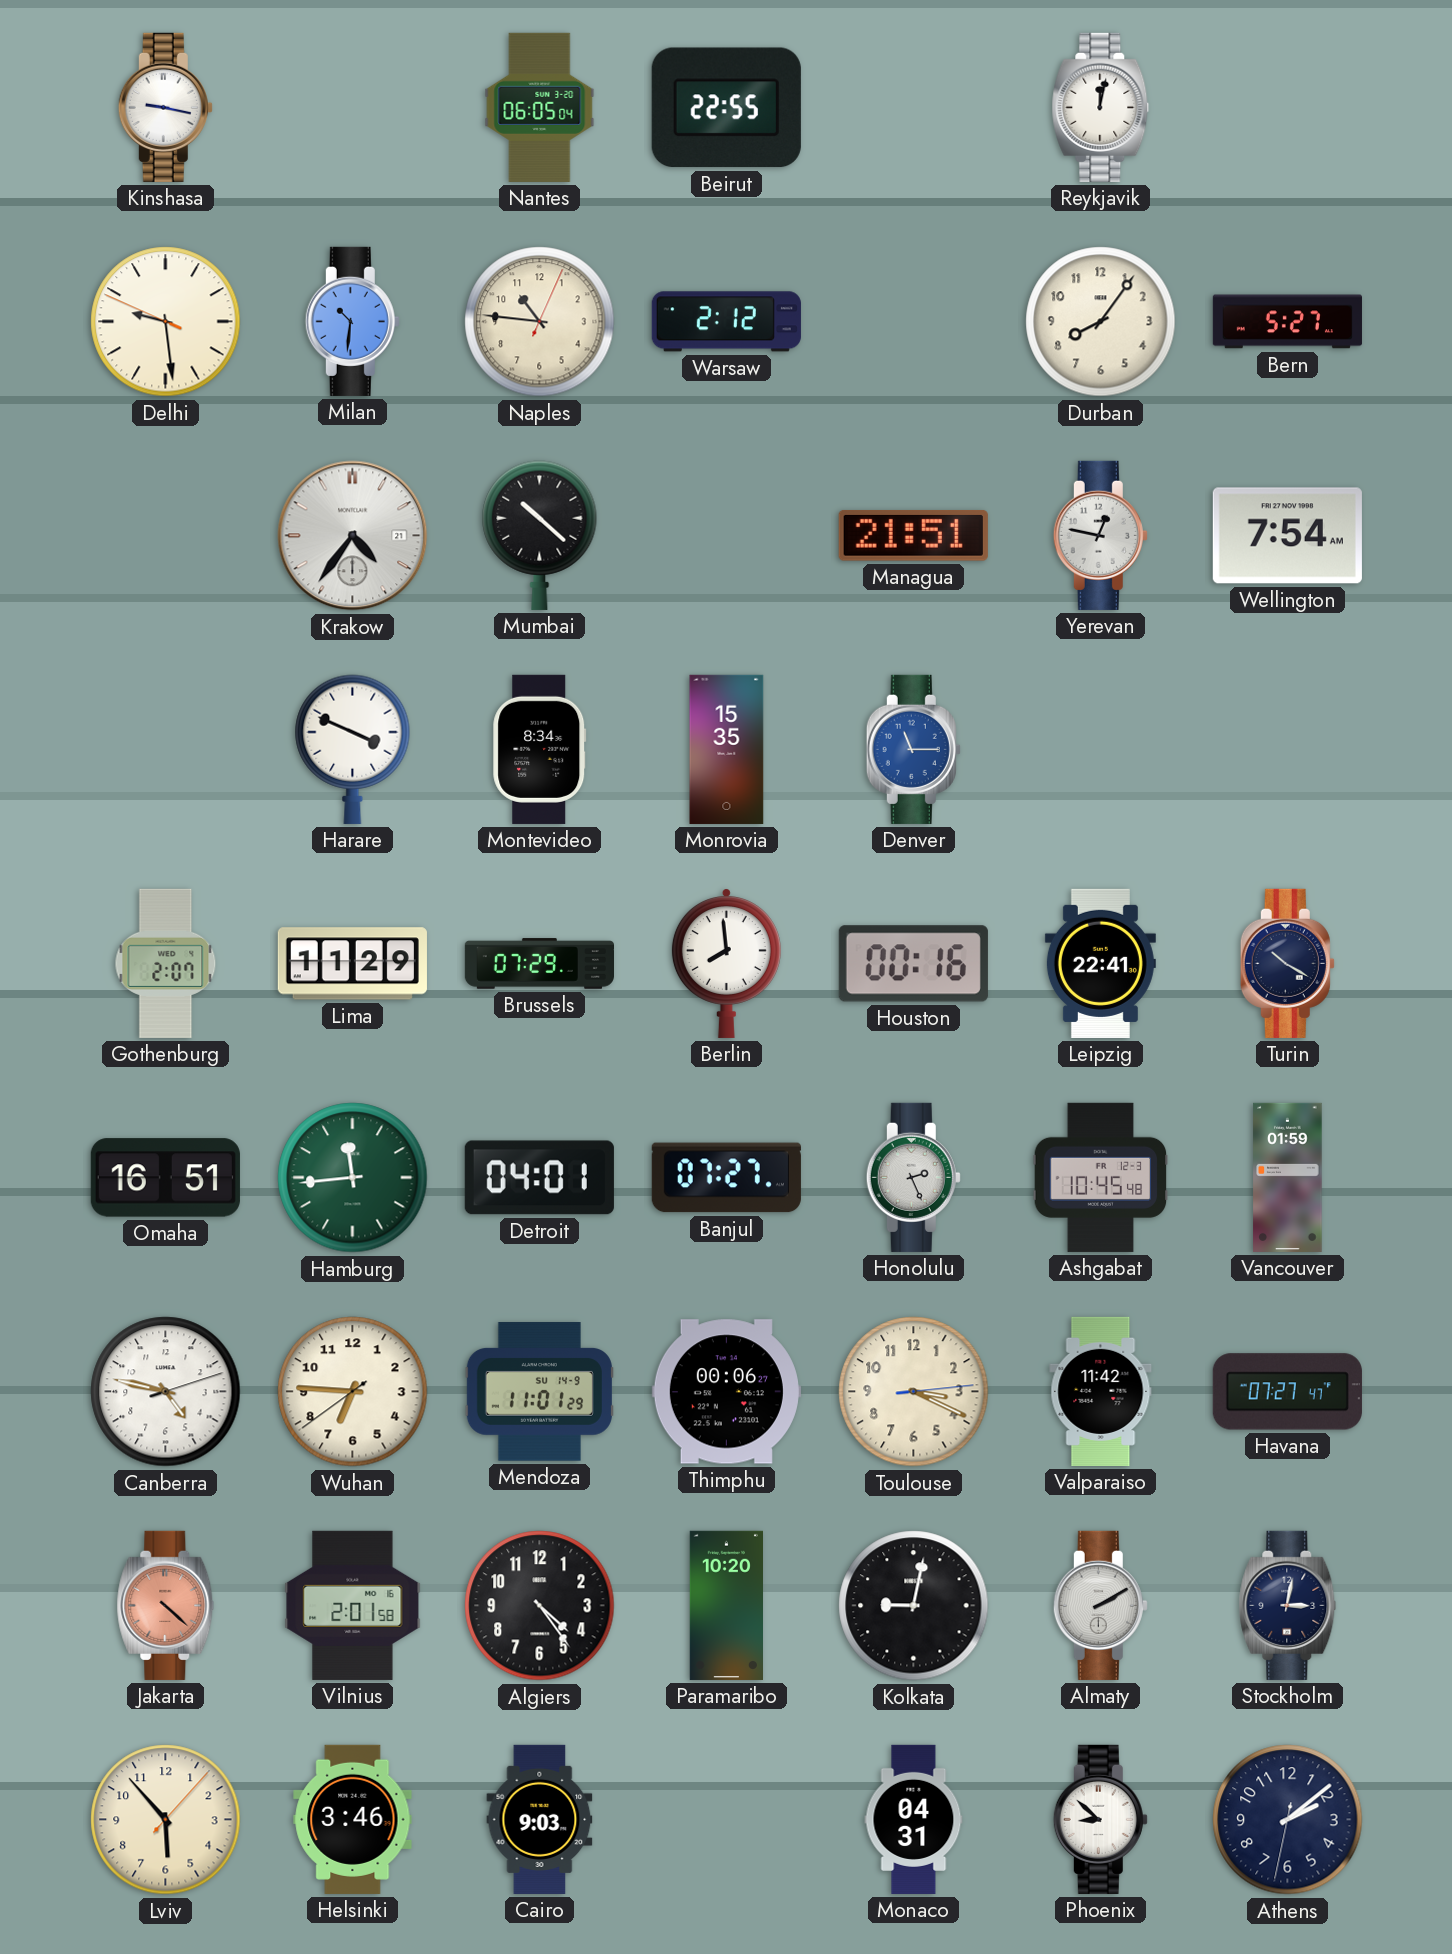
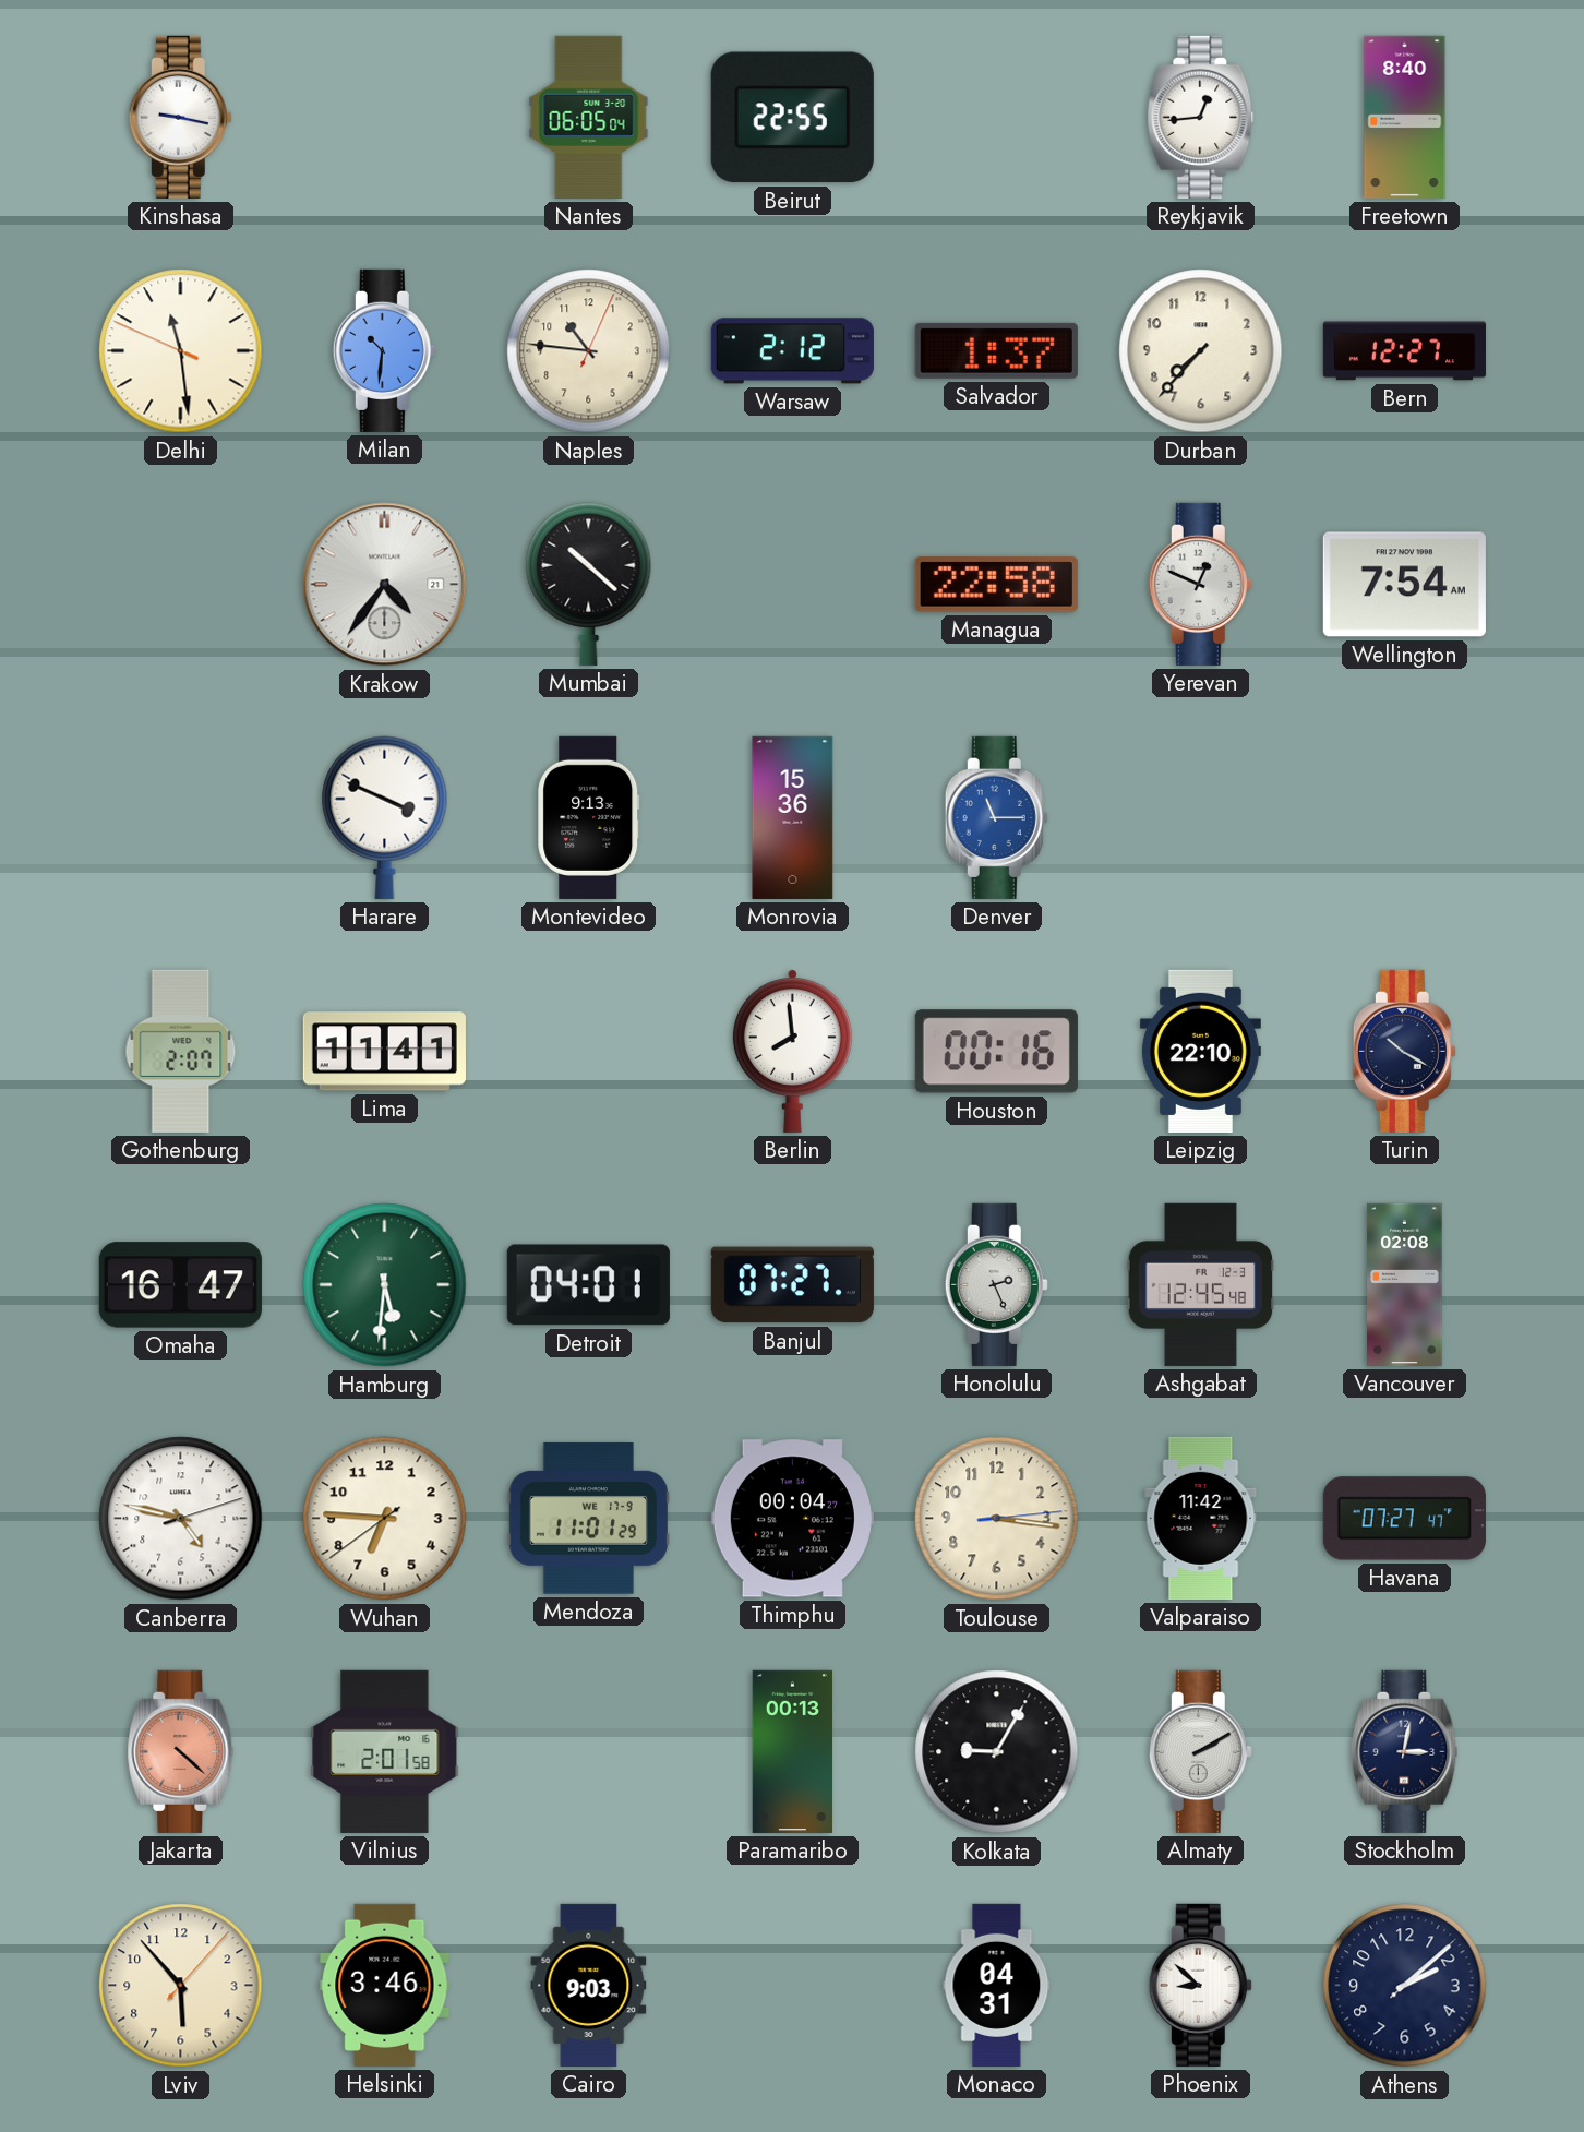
Reykjavik: 12:02 -> 12:44 (1201, 117)
Freetown: none -> 8:40 (1405, 117)
Delhi: 9:28 -> 11:28 (181, 351)
Salvador: none -> 1:37 (996, 350)
Durban: 8:06 -> 7:37 (1201, 351)
Bern: 5:27 -> 12:27 (1404, 351)
Managua: 21:51 -> 22:58 (996, 584)
Yerevan: 12:47 -> 12:49 (1200, 584)
Montevideo: 8:34 -> 9:13 (589, 817)
Monrovia: 15:35 -> 15:36 (793, 817)
Lima: 11:29 -> 11:41 (384, 1052)
Brussels: 07:29 -> none (539, 964)
Leipzig: 22:41 -> 22:10 (1200, 1051)
Omaha: 16:51 -> 16:47 (180, 1285)
Hamburg: 11:44 -> 5:31 (385, 1285)
Ashgabat: 10:45 -> 12:45 (1201, 1284)
Vancouver: 01:59 -> 02:08 (1405, 1284)
Mendoza date: SU 14-9 -> WE 17-9 (588, 1519)
Thimphu: 00:06 -> 00:04 (792, 1519)
Toulouse: 3:19 -> 3:16 (997, 1519)
Algiers: 4:24 -> none (540, 1606)
Paramaribo: 10:20 -> 00:13 (792, 1751)
Kolkata: 9:02 -> 9:05 (997, 1752)
Athens: 2:08:32 -> 2:08:08 (1405, 1986)
